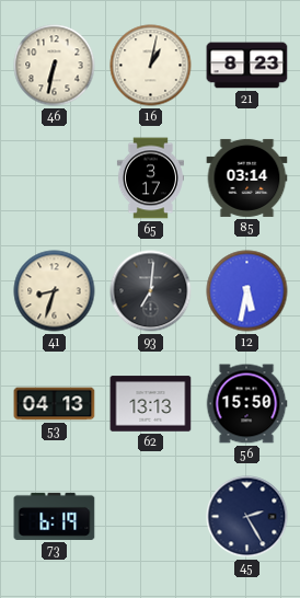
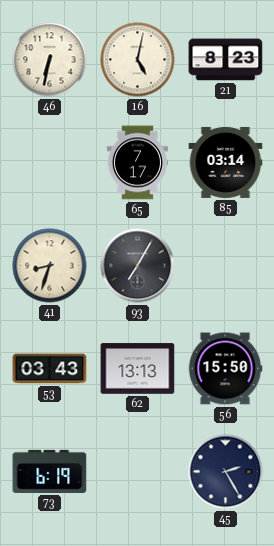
16: 1:02 -> 5:02 (138, 60)
65: 3:17 -> 7:17 (137, 163)
93: 7:01 -> 7:05 (138, 266)
12: 5:32 -> none (247, 291)
53: 04:13 -> 03:43 (50, 369)
